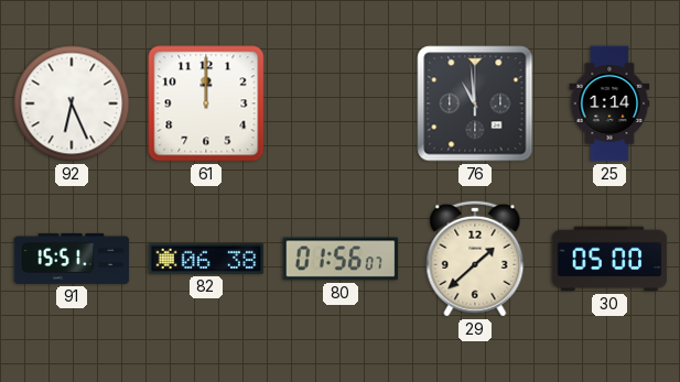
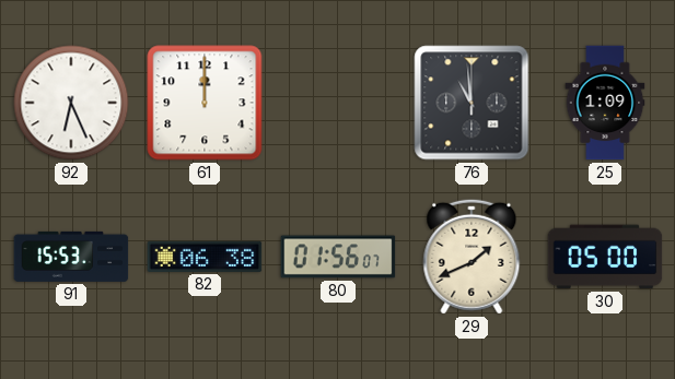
25: 1:14 -> 1:09 (605, 103)
91: 15:51 -> 15:53 (71, 257)
29: 1:38 -> 1:41 (472, 257)
